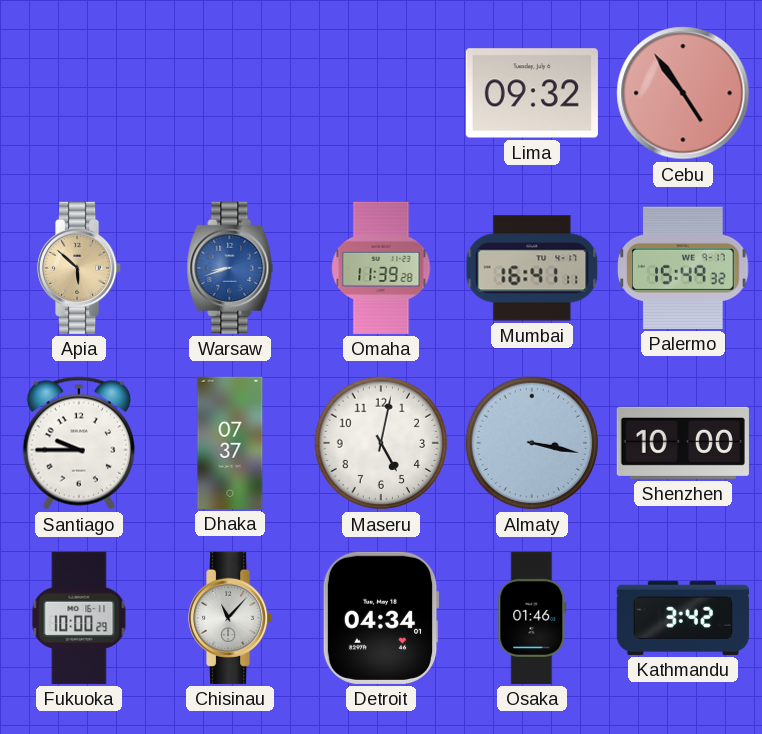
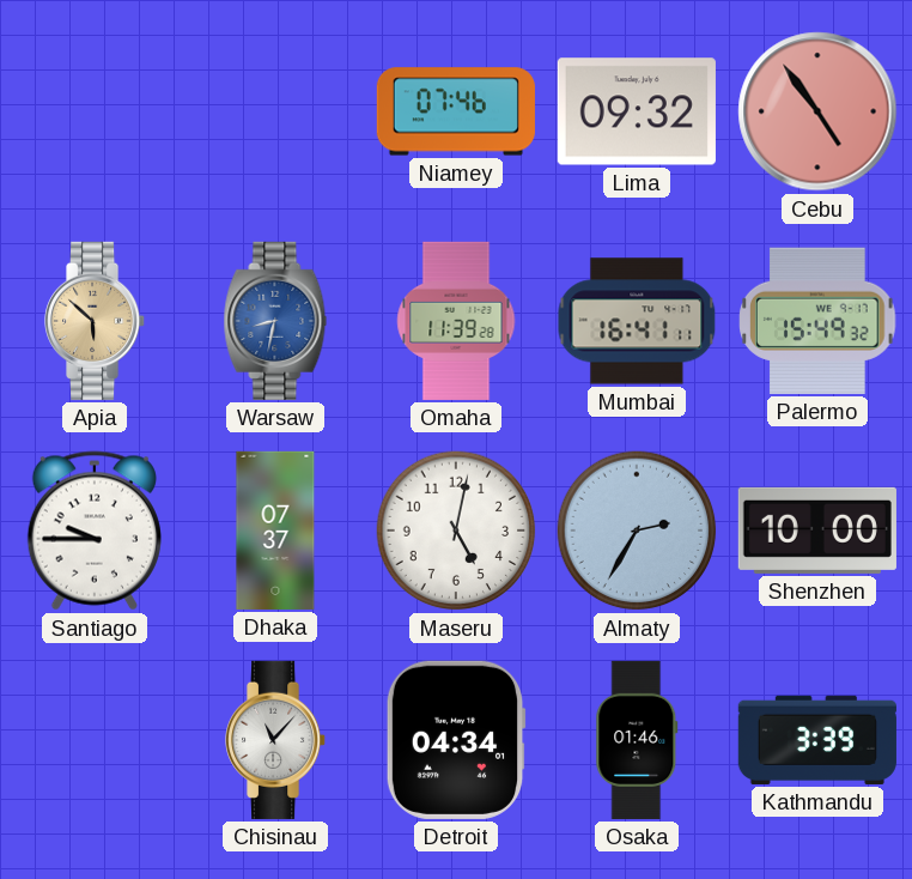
Niamey: none -> 07:46 (456, 111)
Warsaw: 8:42 -> 8:32 (275, 321)
Almaty: 3:17 -> 2:35 (637, 531)
Fukuoka: 10:00 -> none (79, 618)
Kathmandu: 3:42 -> 3:39 (817, 740)
